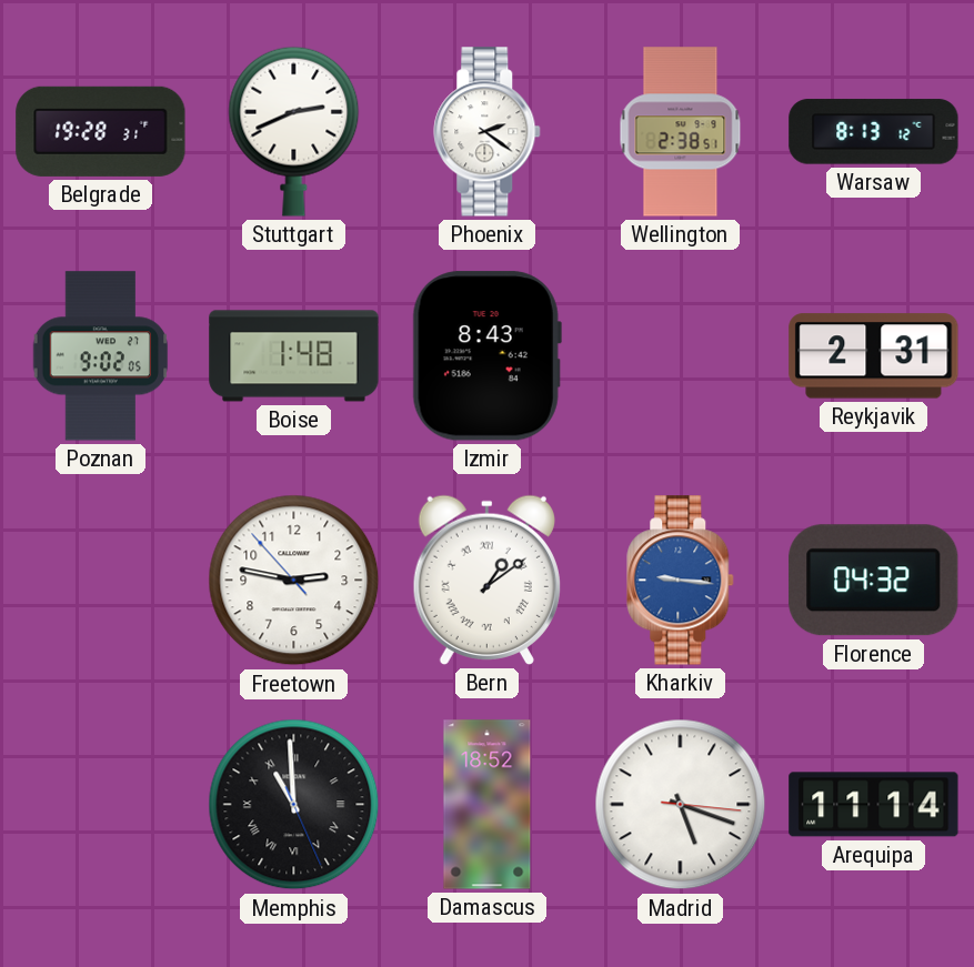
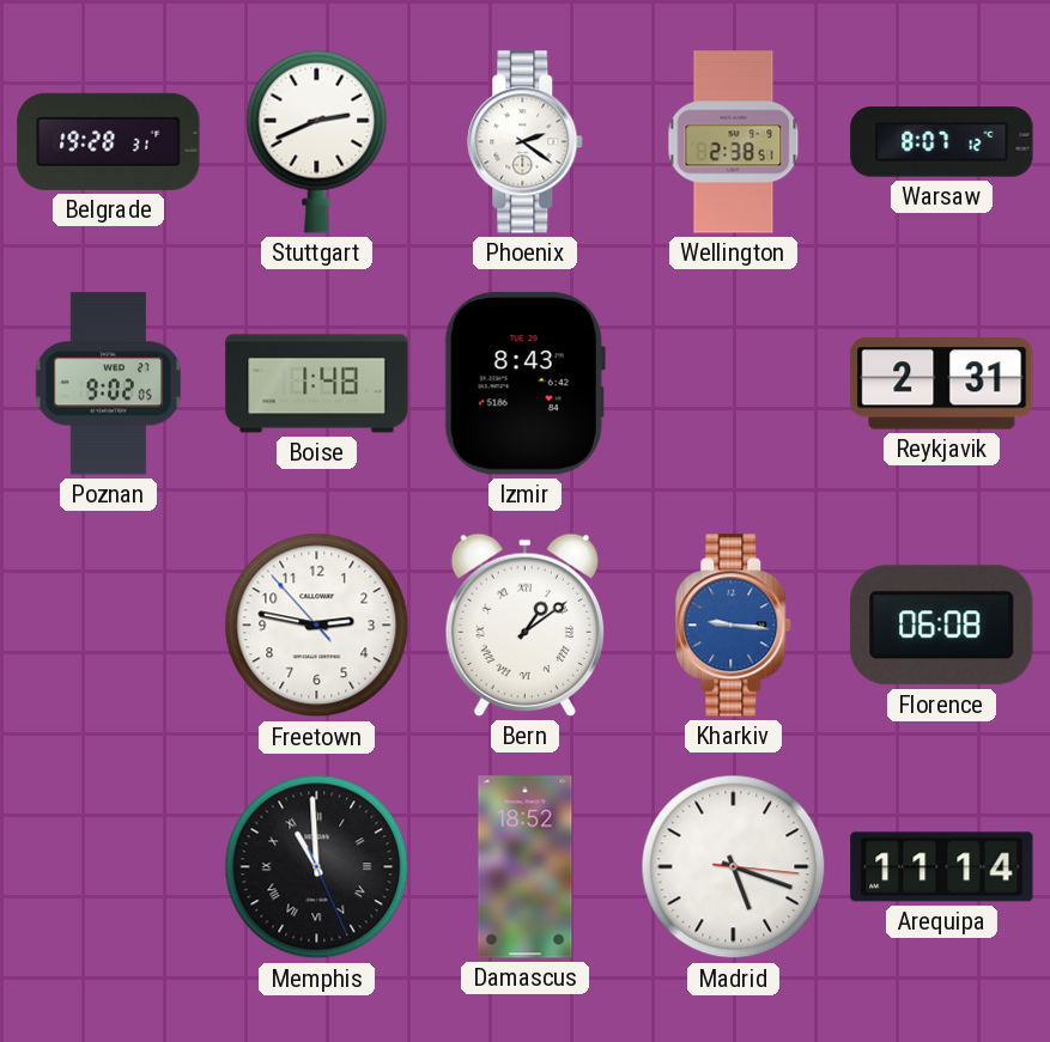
Warsaw: 8:13 -> 8:07 (942, 142)
Florence: 04:32 -> 06:08 (942, 626)
